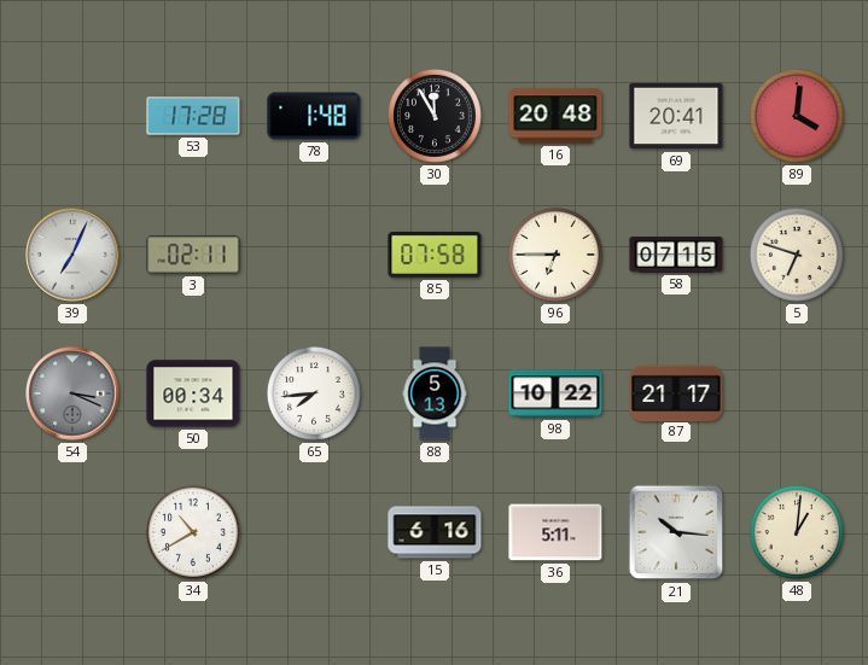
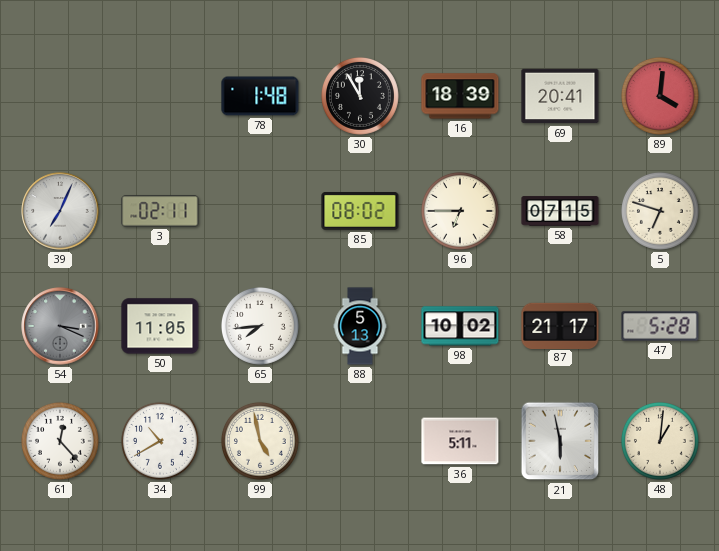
53: 17:28 -> none (193, 116)
16: 20:48 -> 18:39 (460, 96)
85: 07:58 -> 08:02 (360, 212)
50: 00:34 -> 11:05 (160, 326)
98: 10:22 -> 10:02 (460, 326)
47: none -> 5:28 (660, 326)
61: none -> 12:23 (60, 441)
99: none -> 4:58 (260, 441)
15: 6:16 -> none (435, 532)
21: 10:16 -> 5:58 (560, 441)
